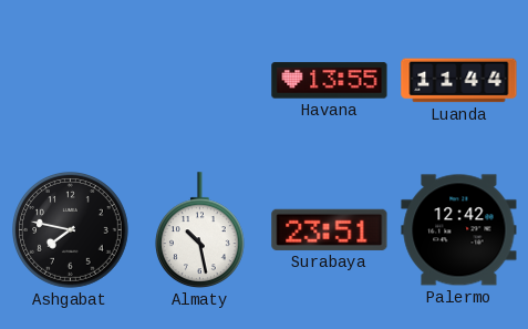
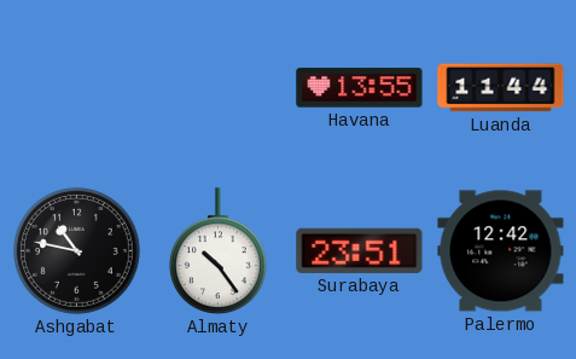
Ashgabat: 7:47 -> 10:47 (77, 251)
Almaty: 10:28 -> 10:24 (217, 251)
